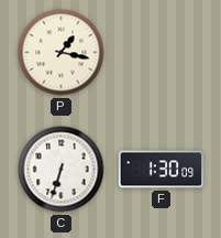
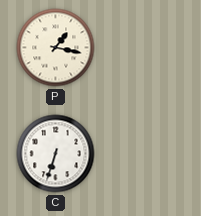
F: 1:30 -> none (162, 170)
